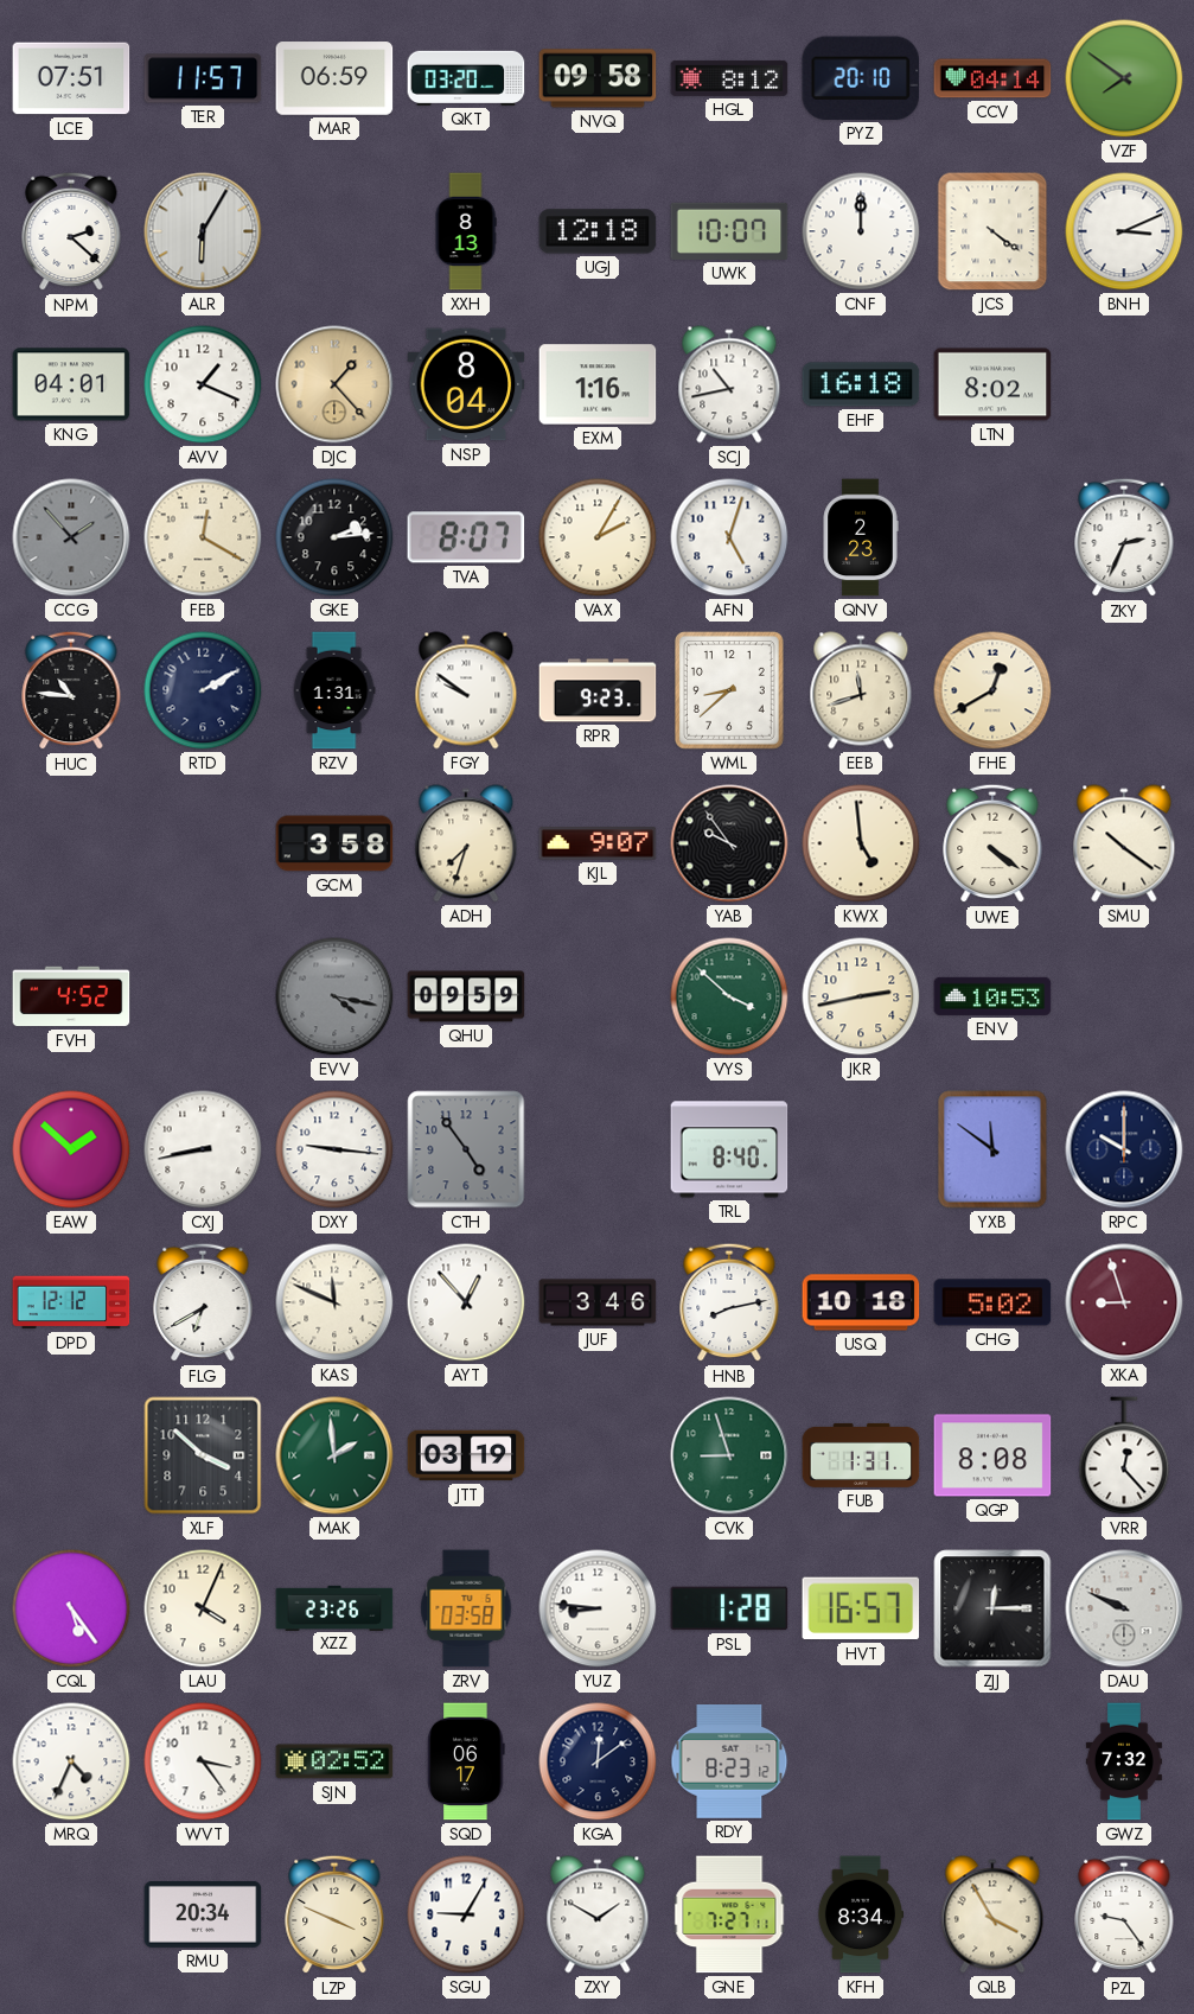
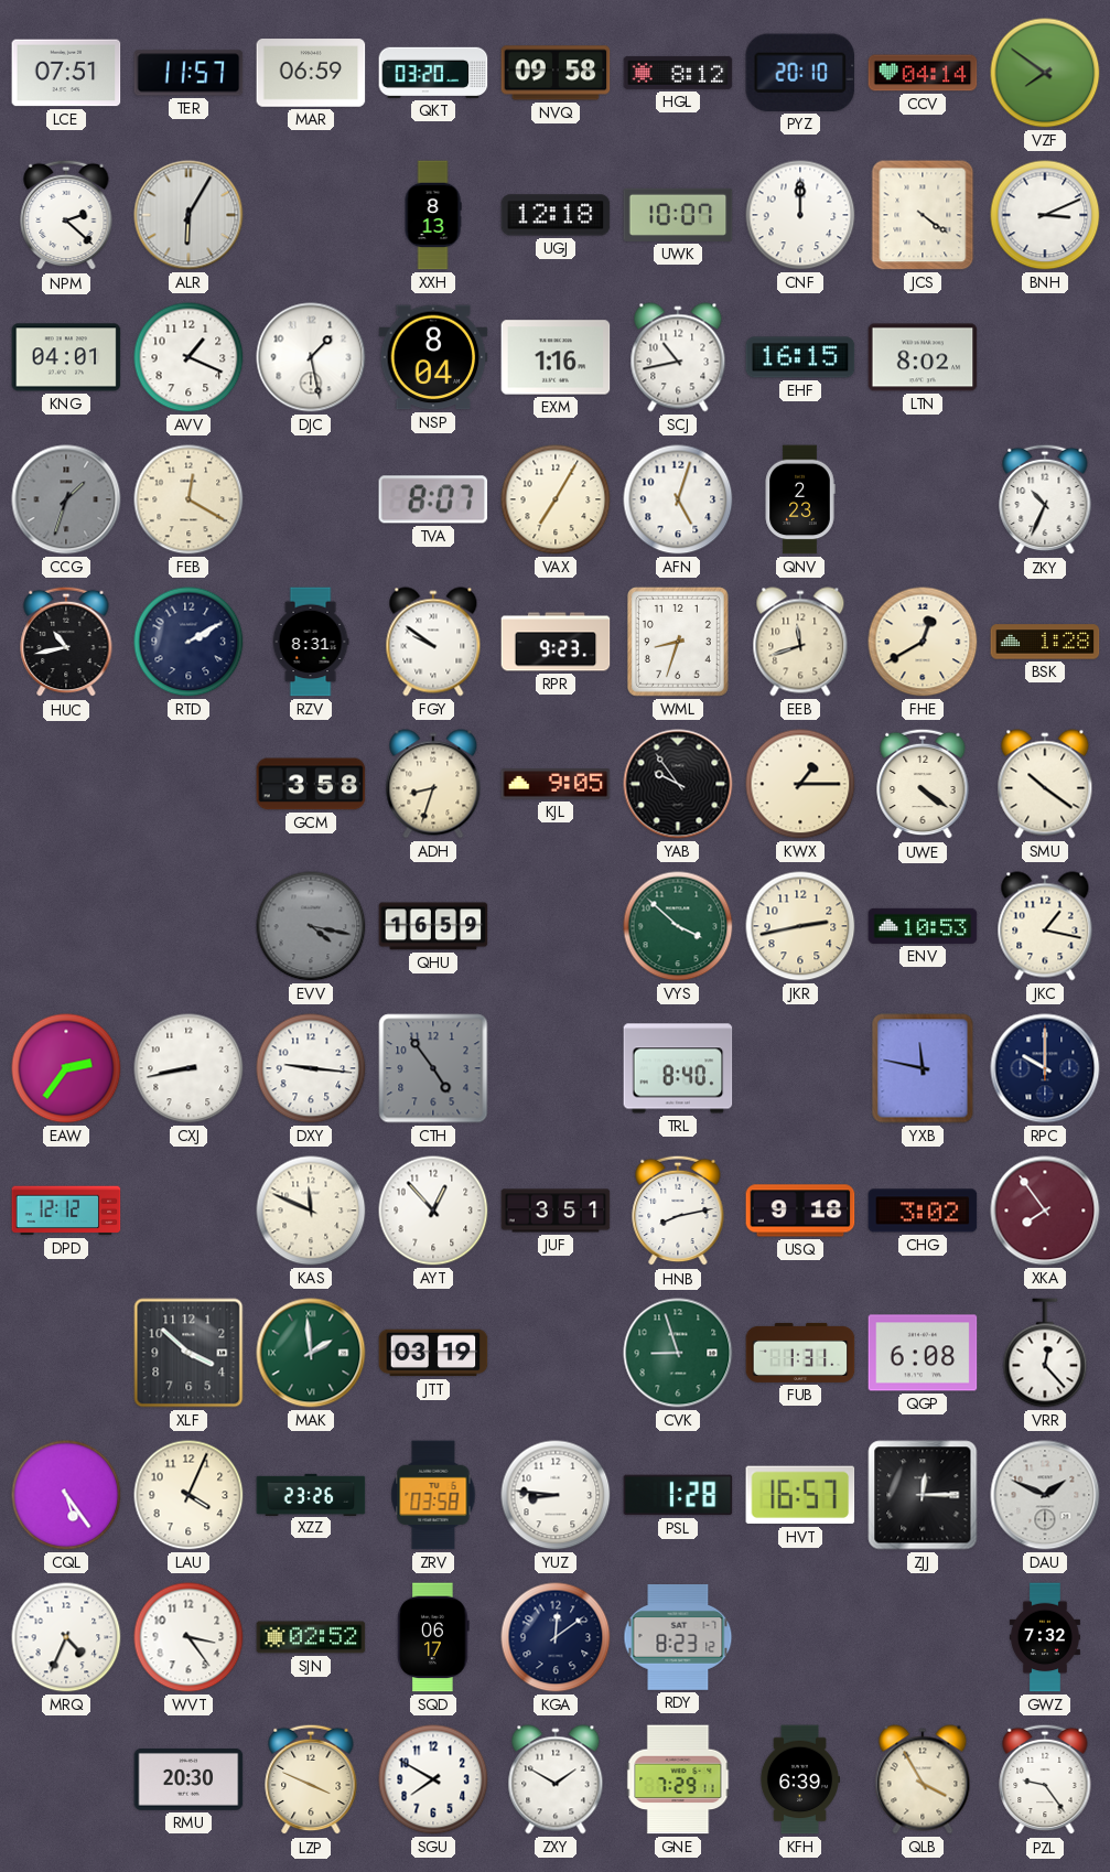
DJC: 1:23 -> 1:28 (311, 357)
DJC dial: champagne -> white (311, 357)
EHF: 16:18 -> 16:15 (800, 357)
CCG: 1:53 -> 1:33 (66, 499)
GKE: 2:14 -> none (334, 537)
VAX: 2:05 -> 7:05 (556, 499)
ZKY: 2:34 -> 10:34 (1045, 499)
HUC: 10:46 -> 10:43 (66, 642)
RZV: 1:31 -> 8:31 (311, 642)
WML: 8:38 -> 8:33 (678, 642)
BSK: none -> 1:28 (1045, 642)
ADH: 7:33 -> 8:33 (433, 784)
KJL: 9:07 -> 9:05 (556, 784)
KWX: 4:59 -> 1:15 (800, 784)
FVH: 4:52 -> none (71, 996)
QHU: 09:59 -> 16:59 (433, 926)
JKC: none -> 1:17 (1045, 926)
EAW: 1:52 -> 2:36 (66, 1068)
YXB: 11:51 -> 11:47 (923, 1068)
FLG: 6:40 -> none (203, 1302)
JUF: 3:46 -> 3:51 (556, 1211)
USQ: 10:18 -> 9:18 (800, 1211)
CHG: 5:02 -> 3:02 (923, 1211)
XKA: 8:57 -> 7:54 (1045, 1211)
QGP: 8:08 -> 6:08 (923, 1353)
DAU: 9:49 -> 1:49 (1045, 1495)
RMU: 20:34 -> 20:30 (188, 1779)
SGU: 9:05 -> 7:50 (433, 1779)
GNE: 7:27 -> 7:29 (678, 1779)
KFH: 8:34 -> 6:39 (800, 1779)
